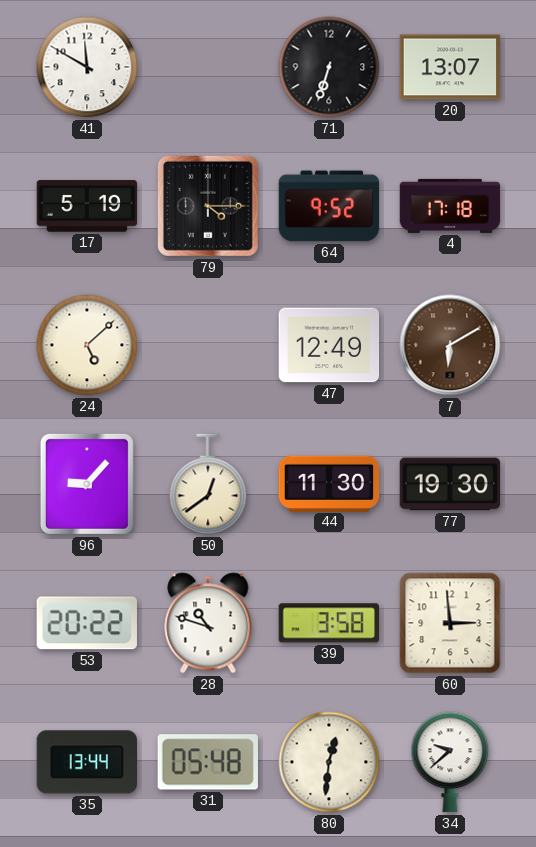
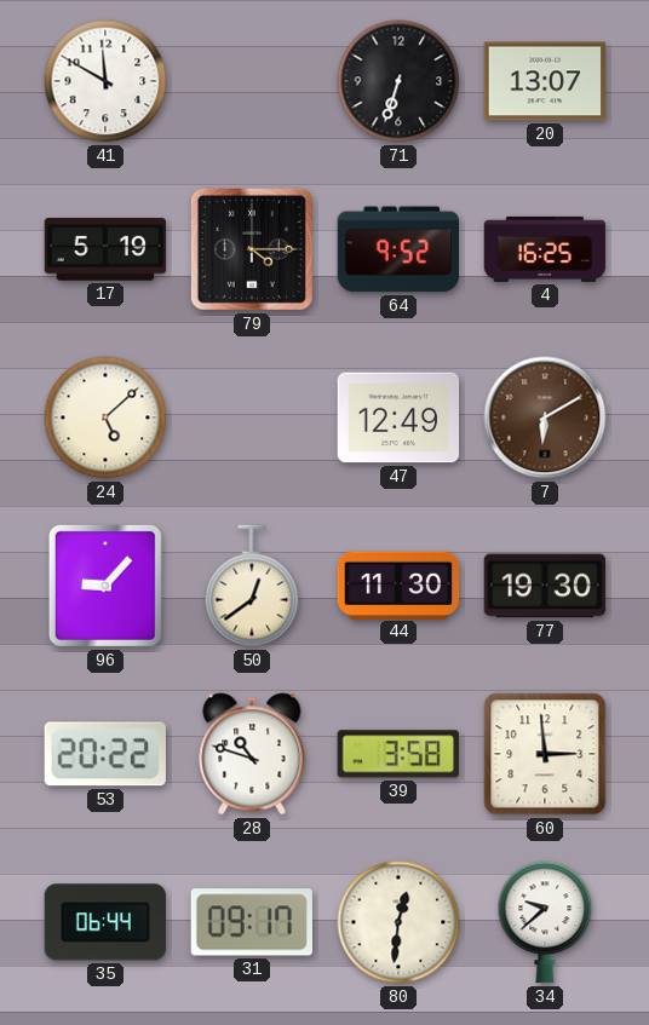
4: 17:18 -> 16:25 (545, 249)
35: 13:44 -> 06:44 (104, 922)
31: 05:48 -> 09:17 (251, 922)
